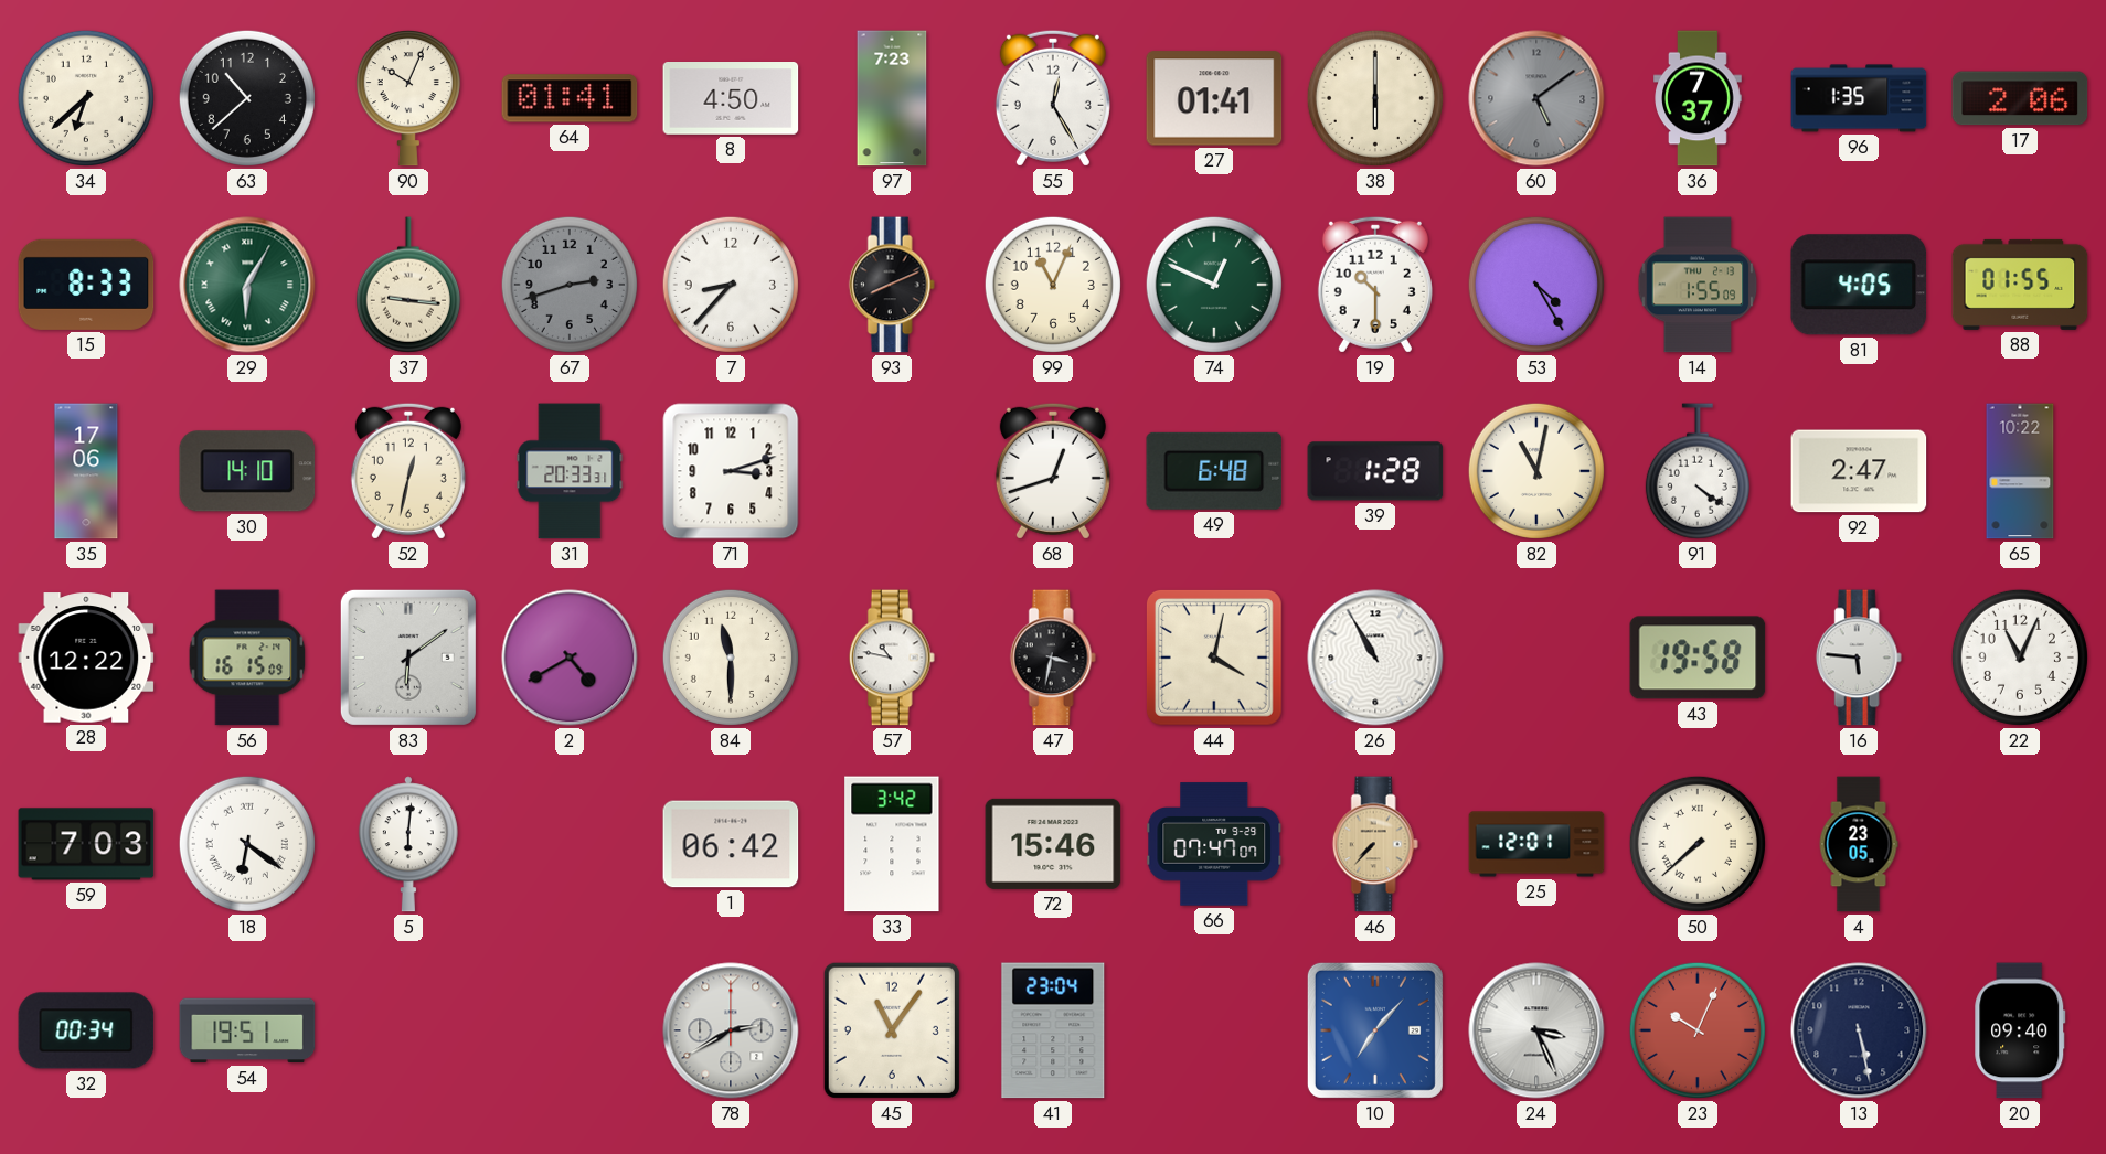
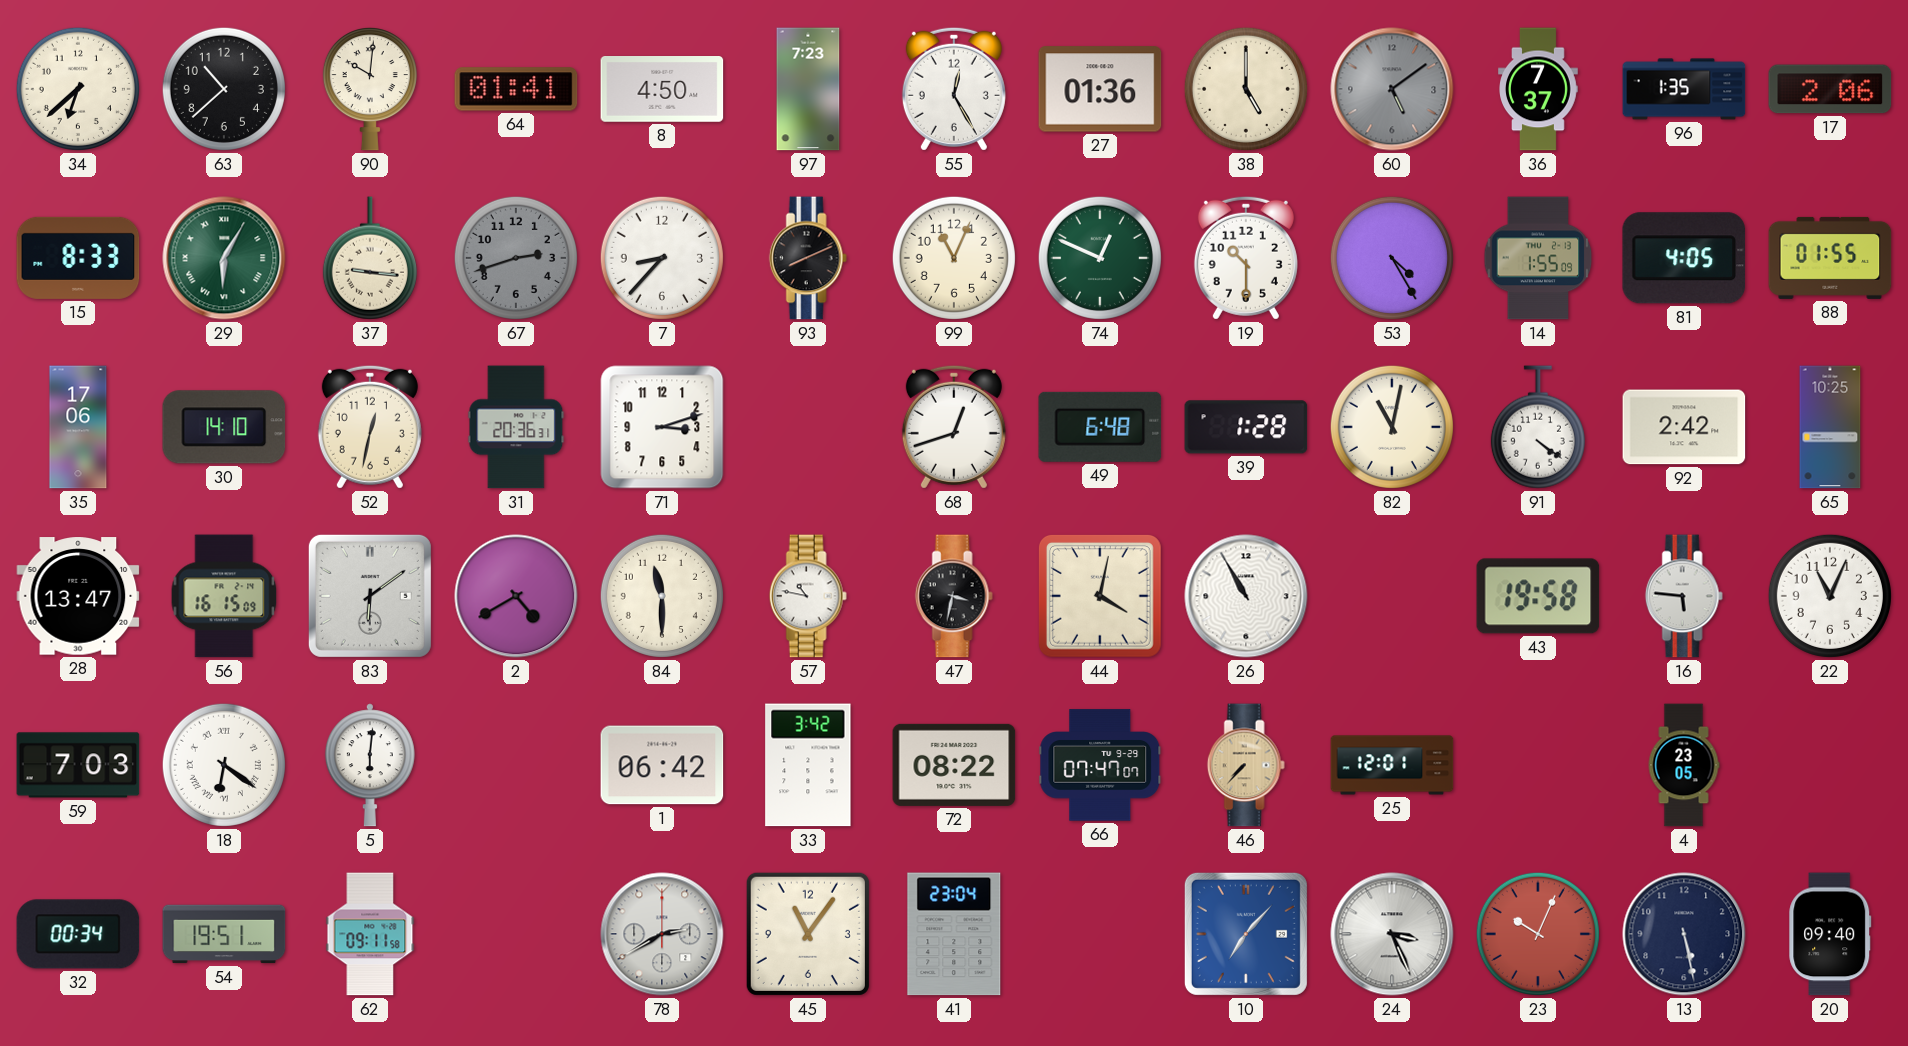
90: 10:04 -> 10:01 (370, 89)
27: 01:41 -> 01:36 (1100, 89)
38: 6:00 -> 5:00 (1246, 89)
31: 20:33 -> 20:36 (516, 427)
92: 2:47 -> 2:42 (1684, 427)
65: 10:22 -> 10:25 (1830, 427)
28: 12:22 -> 13:47 (78, 596)
72: 15:46 -> 08:22 (954, 765)
50: 7:38 -> none (1698, 844)
62: none -> 09:11 (370, 934)
